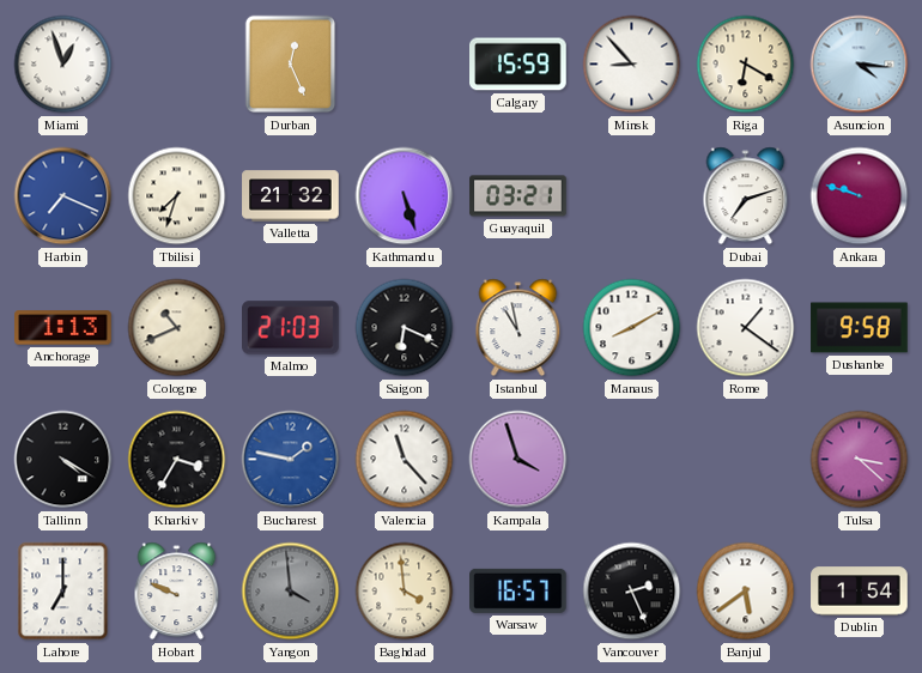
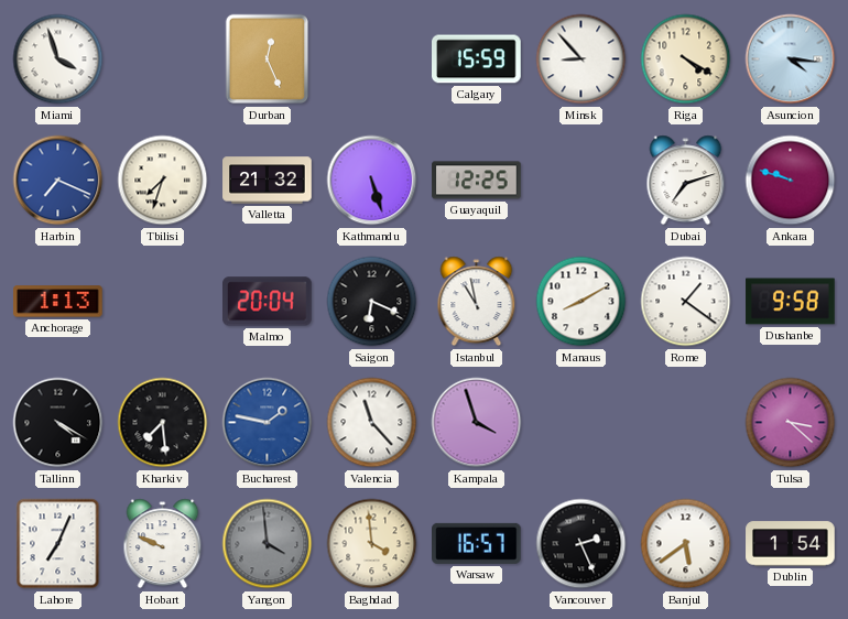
Miami: 12:57 -> 3:57 (58, 59)
Riga: 6:20 -> 4:20 (686, 59)
Guayaquil: 03:21 -> 12:25 (477, 181)
Cologne: 10:41 -> none (177, 328)
Malmo: 21:03 -> 20:04 (268, 302)
Kharkiv: 3:35 -> 7:29 (163, 423)
Lahore: 7:00 -> 7:04 (58, 544)
